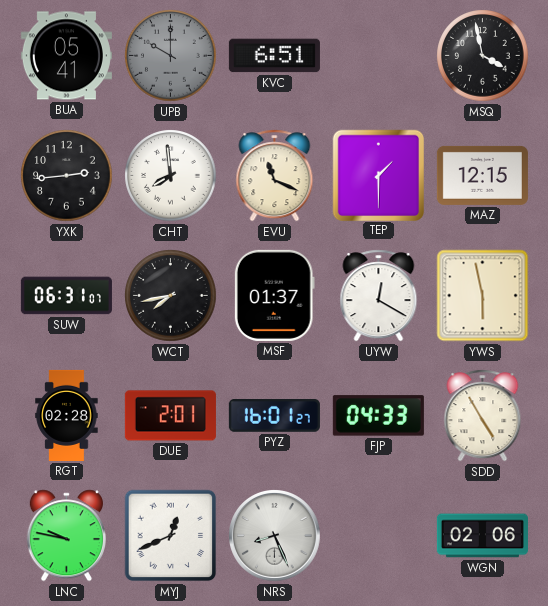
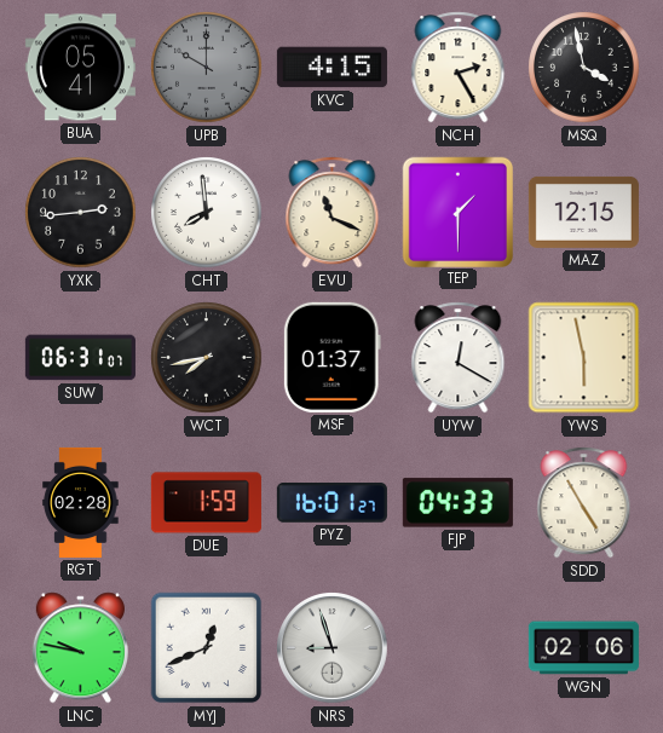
KVC: 6:51 -> 4:15 (331, 68)
NCH: none -> 2:25 (459, 68)
DUE: 2:01 -> 1:59 (206, 503)
NRS: 8:26 -> 8:57 (333, 648)
